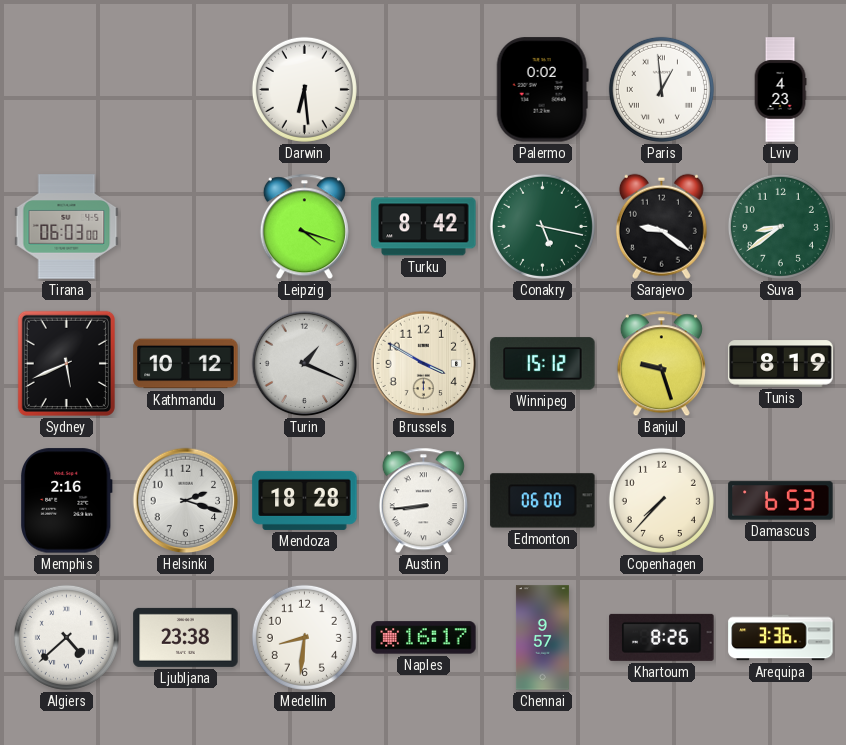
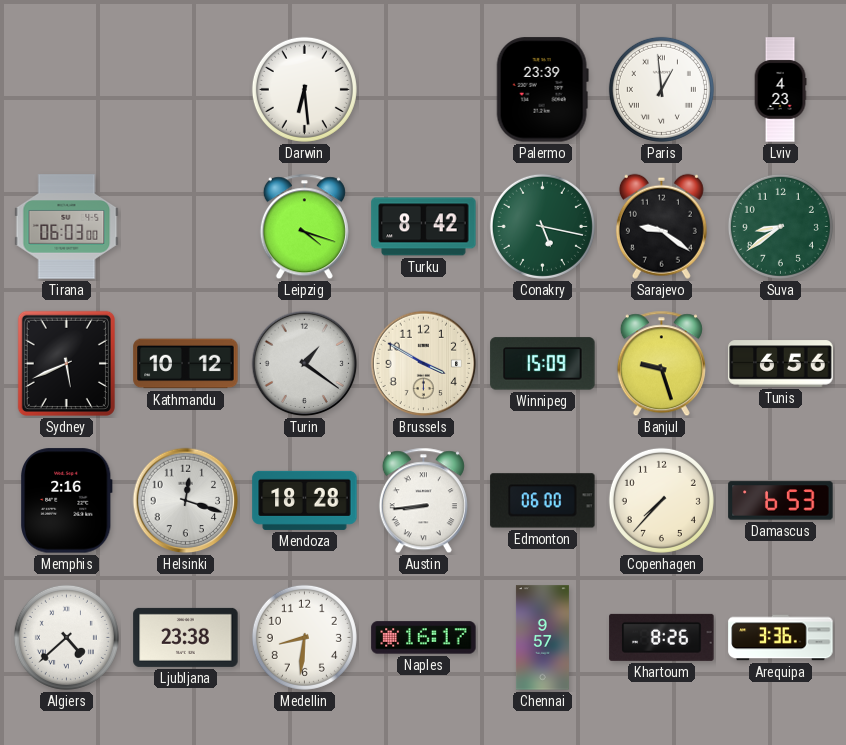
Palermo: 0:02 -> 23:39 (542, 90)
Turin: 1:19 -> 1:21 (305, 364)
Winnipeg: 15:12 -> 15:09 (543, 364)
Tunis: 8:19 -> 6:56 (781, 364)
Helsinki: 2:18 -> 12:18 (186, 501)
